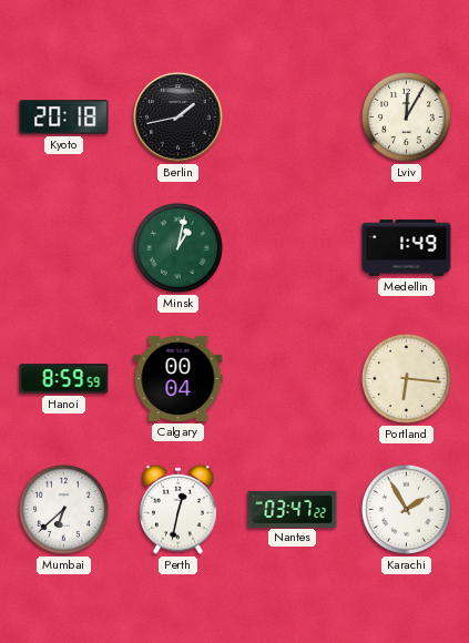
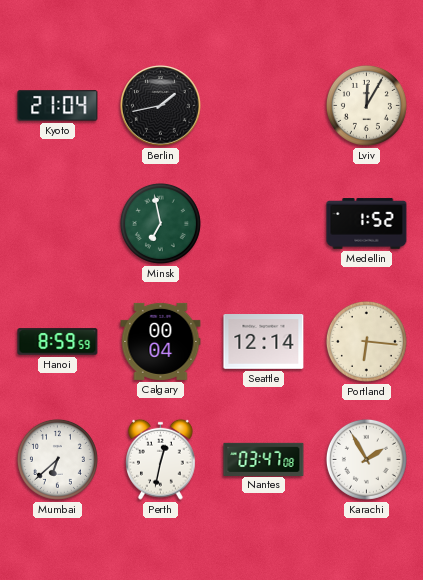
Kyoto: 20:18 -> 21:04 (58, 106)
Minsk: 1:02 -> 6:58 (160, 223)
Medellin: 1:49 -> 1:52 (367, 224)
Seattle: none -> 12:14 (264, 342)
Nantes: 03:47:22 -> 03:47:08 (264, 459)
